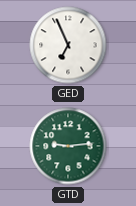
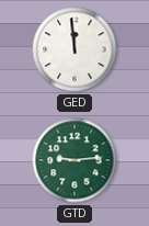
GED: 6:56 -> 11:59 (74, 49)
